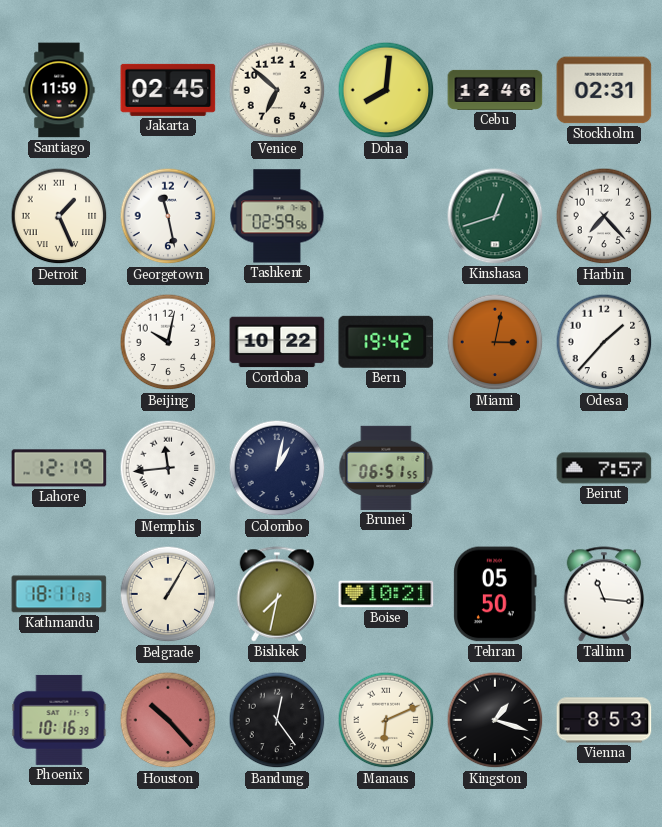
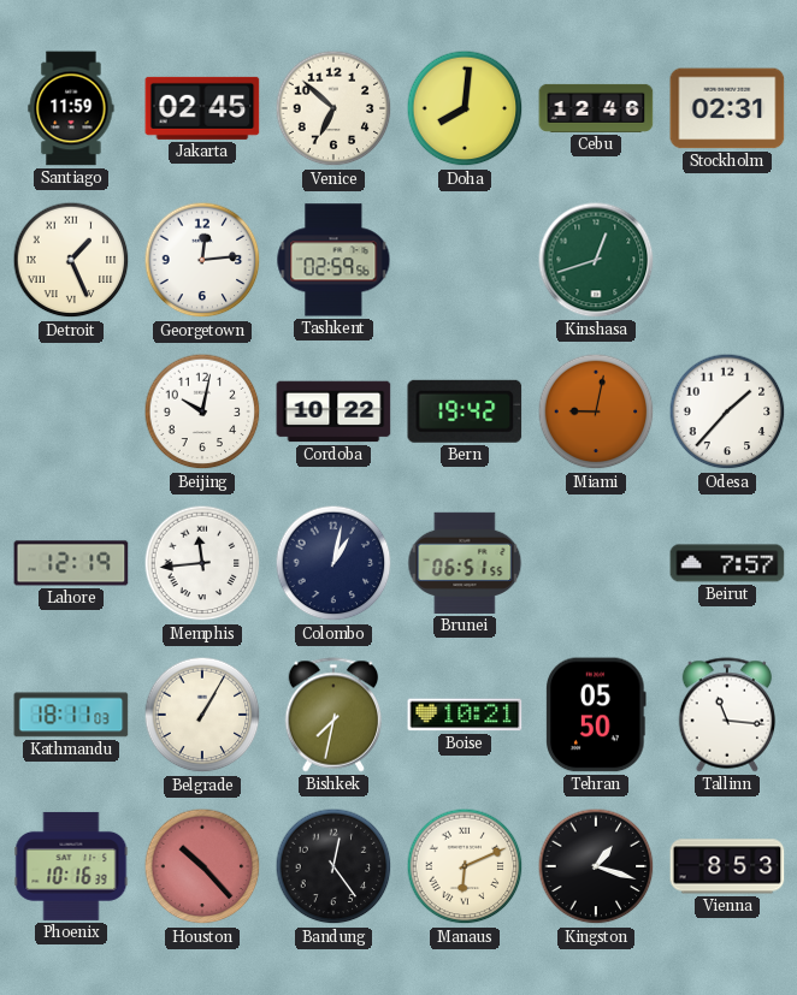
Georgetown: 11:28 -> 12:14 (202, 260)
Harbin: 7:23 -> none (604, 216)
Miami: 3:02 -> 9:02 (596, 411)
